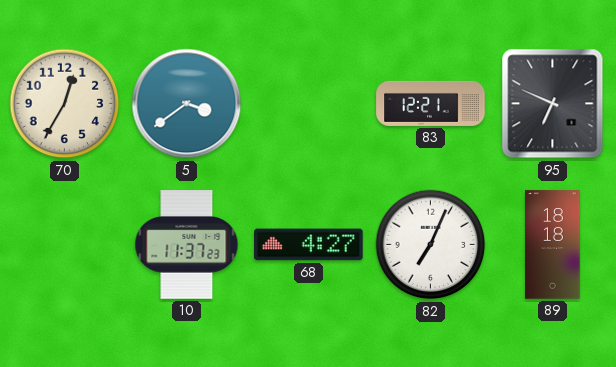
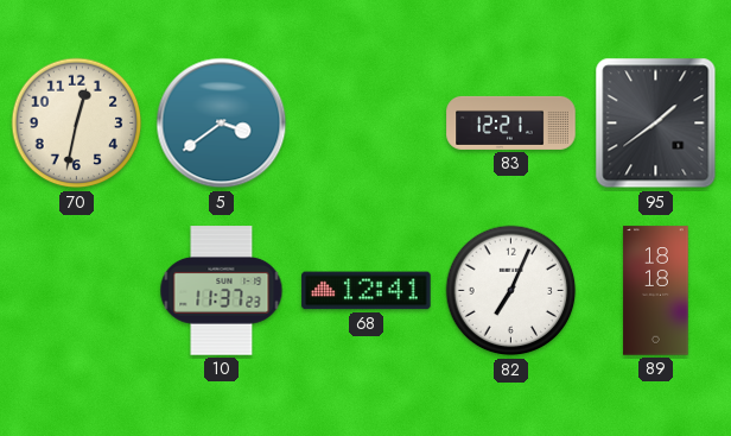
70: 12:35 -> 12:32 (77, 124)
95: 6:49 -> 1:39 (656, 124)
68: 4:27 -> 12:41 (367, 291)
